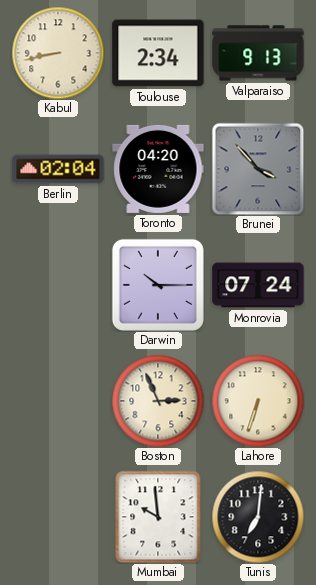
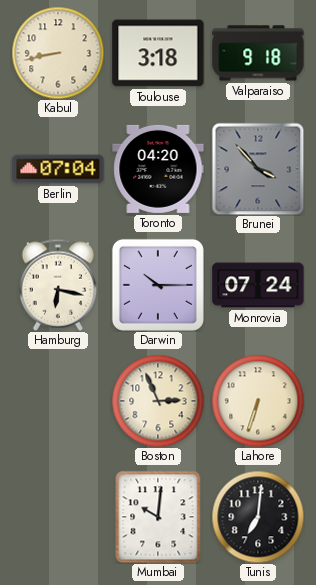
Toulouse: 2:34 -> 3:18 (158, 53)
Valparaiso: 9:13 -> 9:18 (258, 53)
Berlin: 02:04 -> 07:04 (58, 169)
Hamburg: none -> 6:17 (58, 285)
Mumbai: 9:59 -> 10:01 (158, 517)
